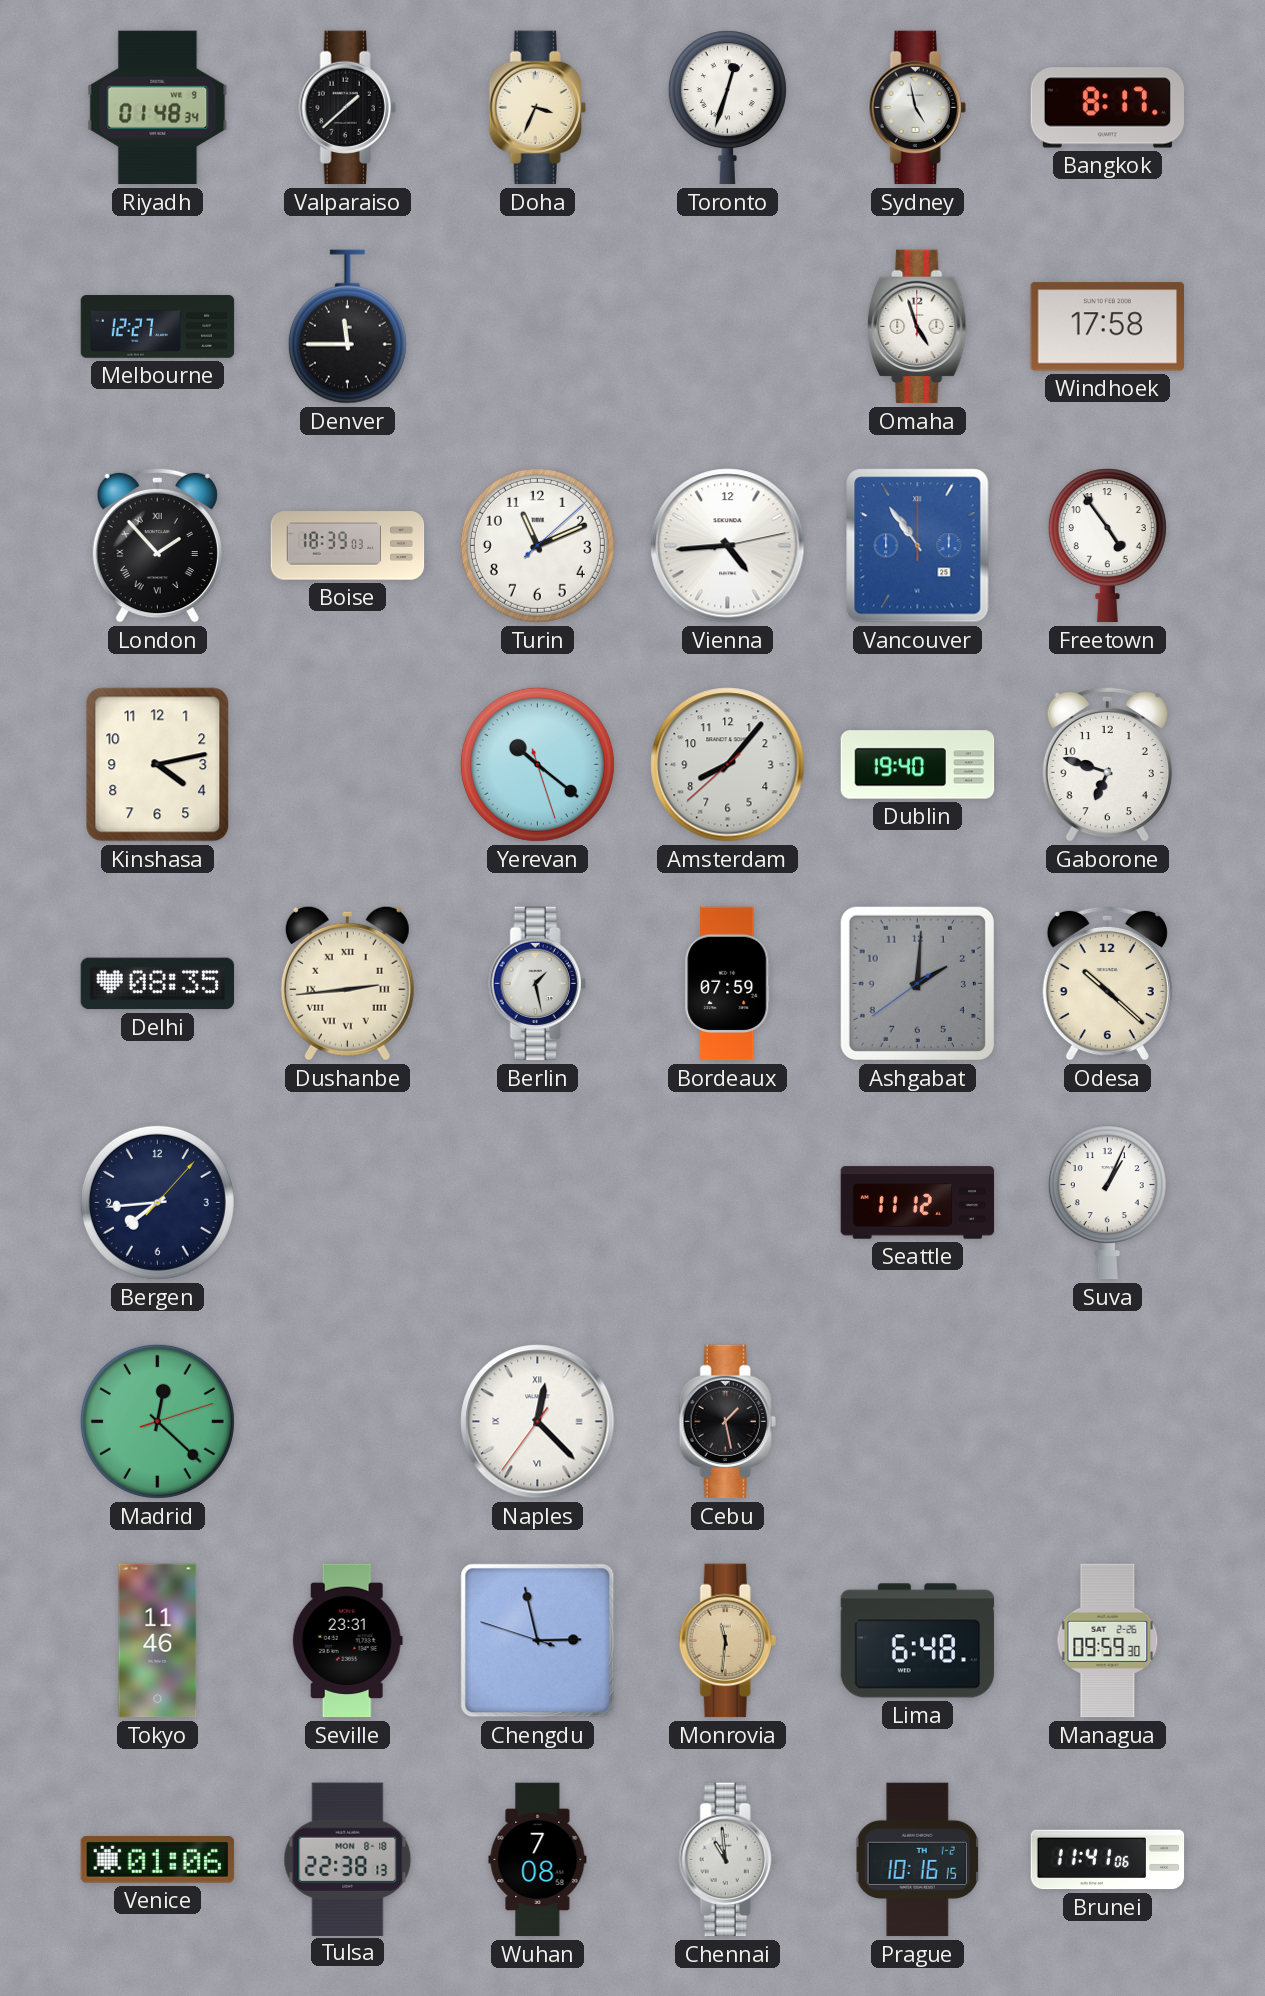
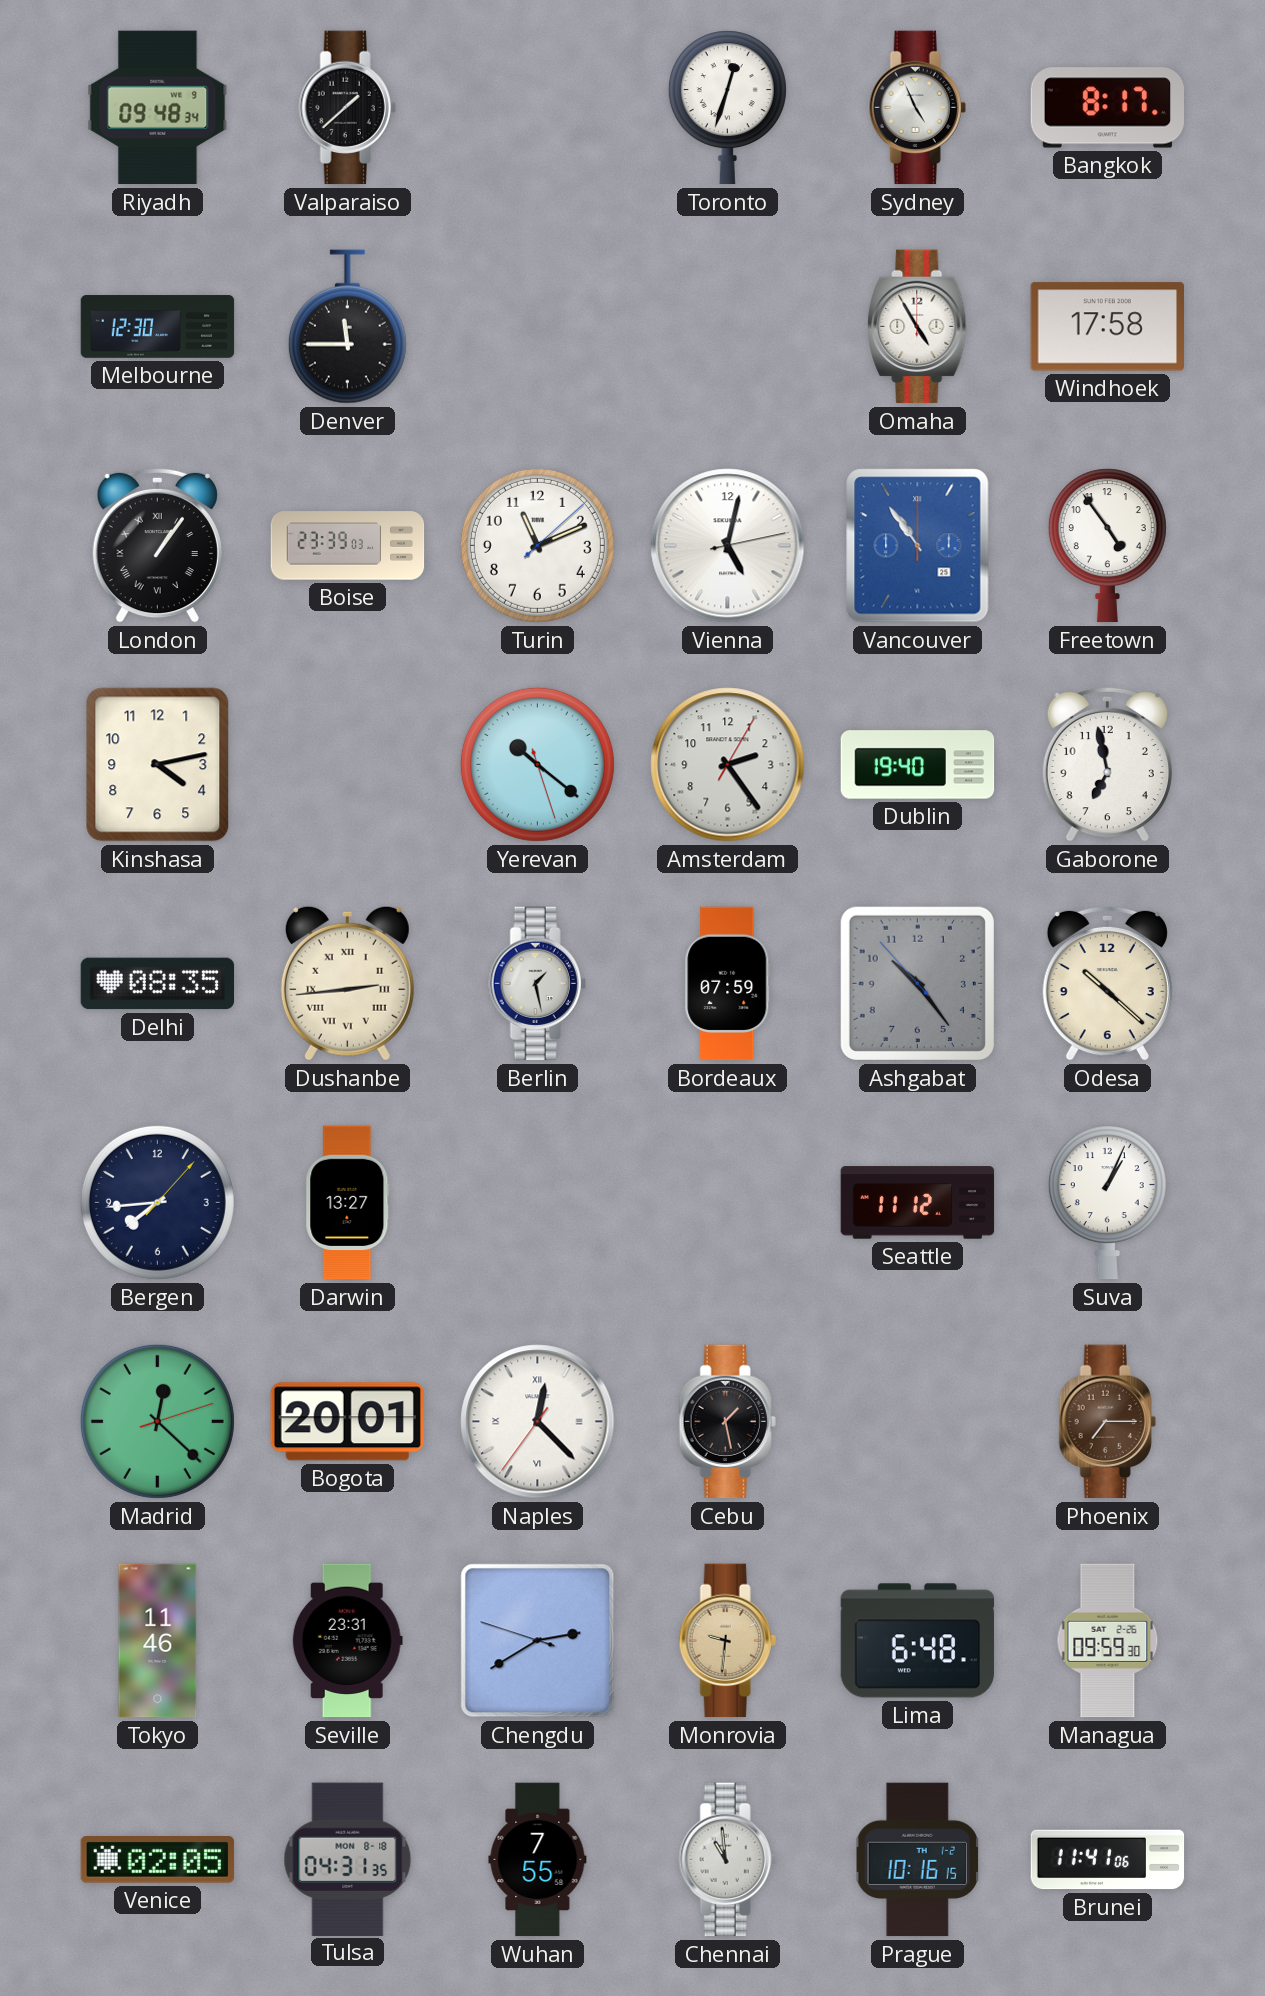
Riyadh: 01:48 -> 09:48 (158, 108)
Doha: 3:34 -> none (537, 108)
Sydney: 4:58 -> 4:56 (917, 108)
Melbourne: 12:27 -> 12:30 (158, 327)
Omaha: 4:57 -> 4:55 (918, 327)
London: 1:53 -> 1:06 (157, 545)
Boise: 18:39 -> 23:39 (348, 546)
Vienna: 4:44 -> 5:02 (728, 546)
Amsterdam: 8:06 -> 2:24 (728, 765)
Gaborone: 6:48 -> 6:58 (1107, 764)
Ashgabat: 2:00 -> 10:23 (917, 983)
Darwin: none -> 13:27 (348, 1203)
Bogota: none -> 20:01 (347, 1422)
Phoenix: none -> 7:15 (1107, 1422)
Chengdu: 2:57 -> 2:39 (538, 1641)
Monrovia: 11:31 -> 9:31 (727, 1641)
Venice: 01:06 -> 02:05 (158, 1860)
Tulsa: 22:38 -> 04:31 (348, 1859)
Wuhan: 7:08 -> 7:55 (538, 1860)
